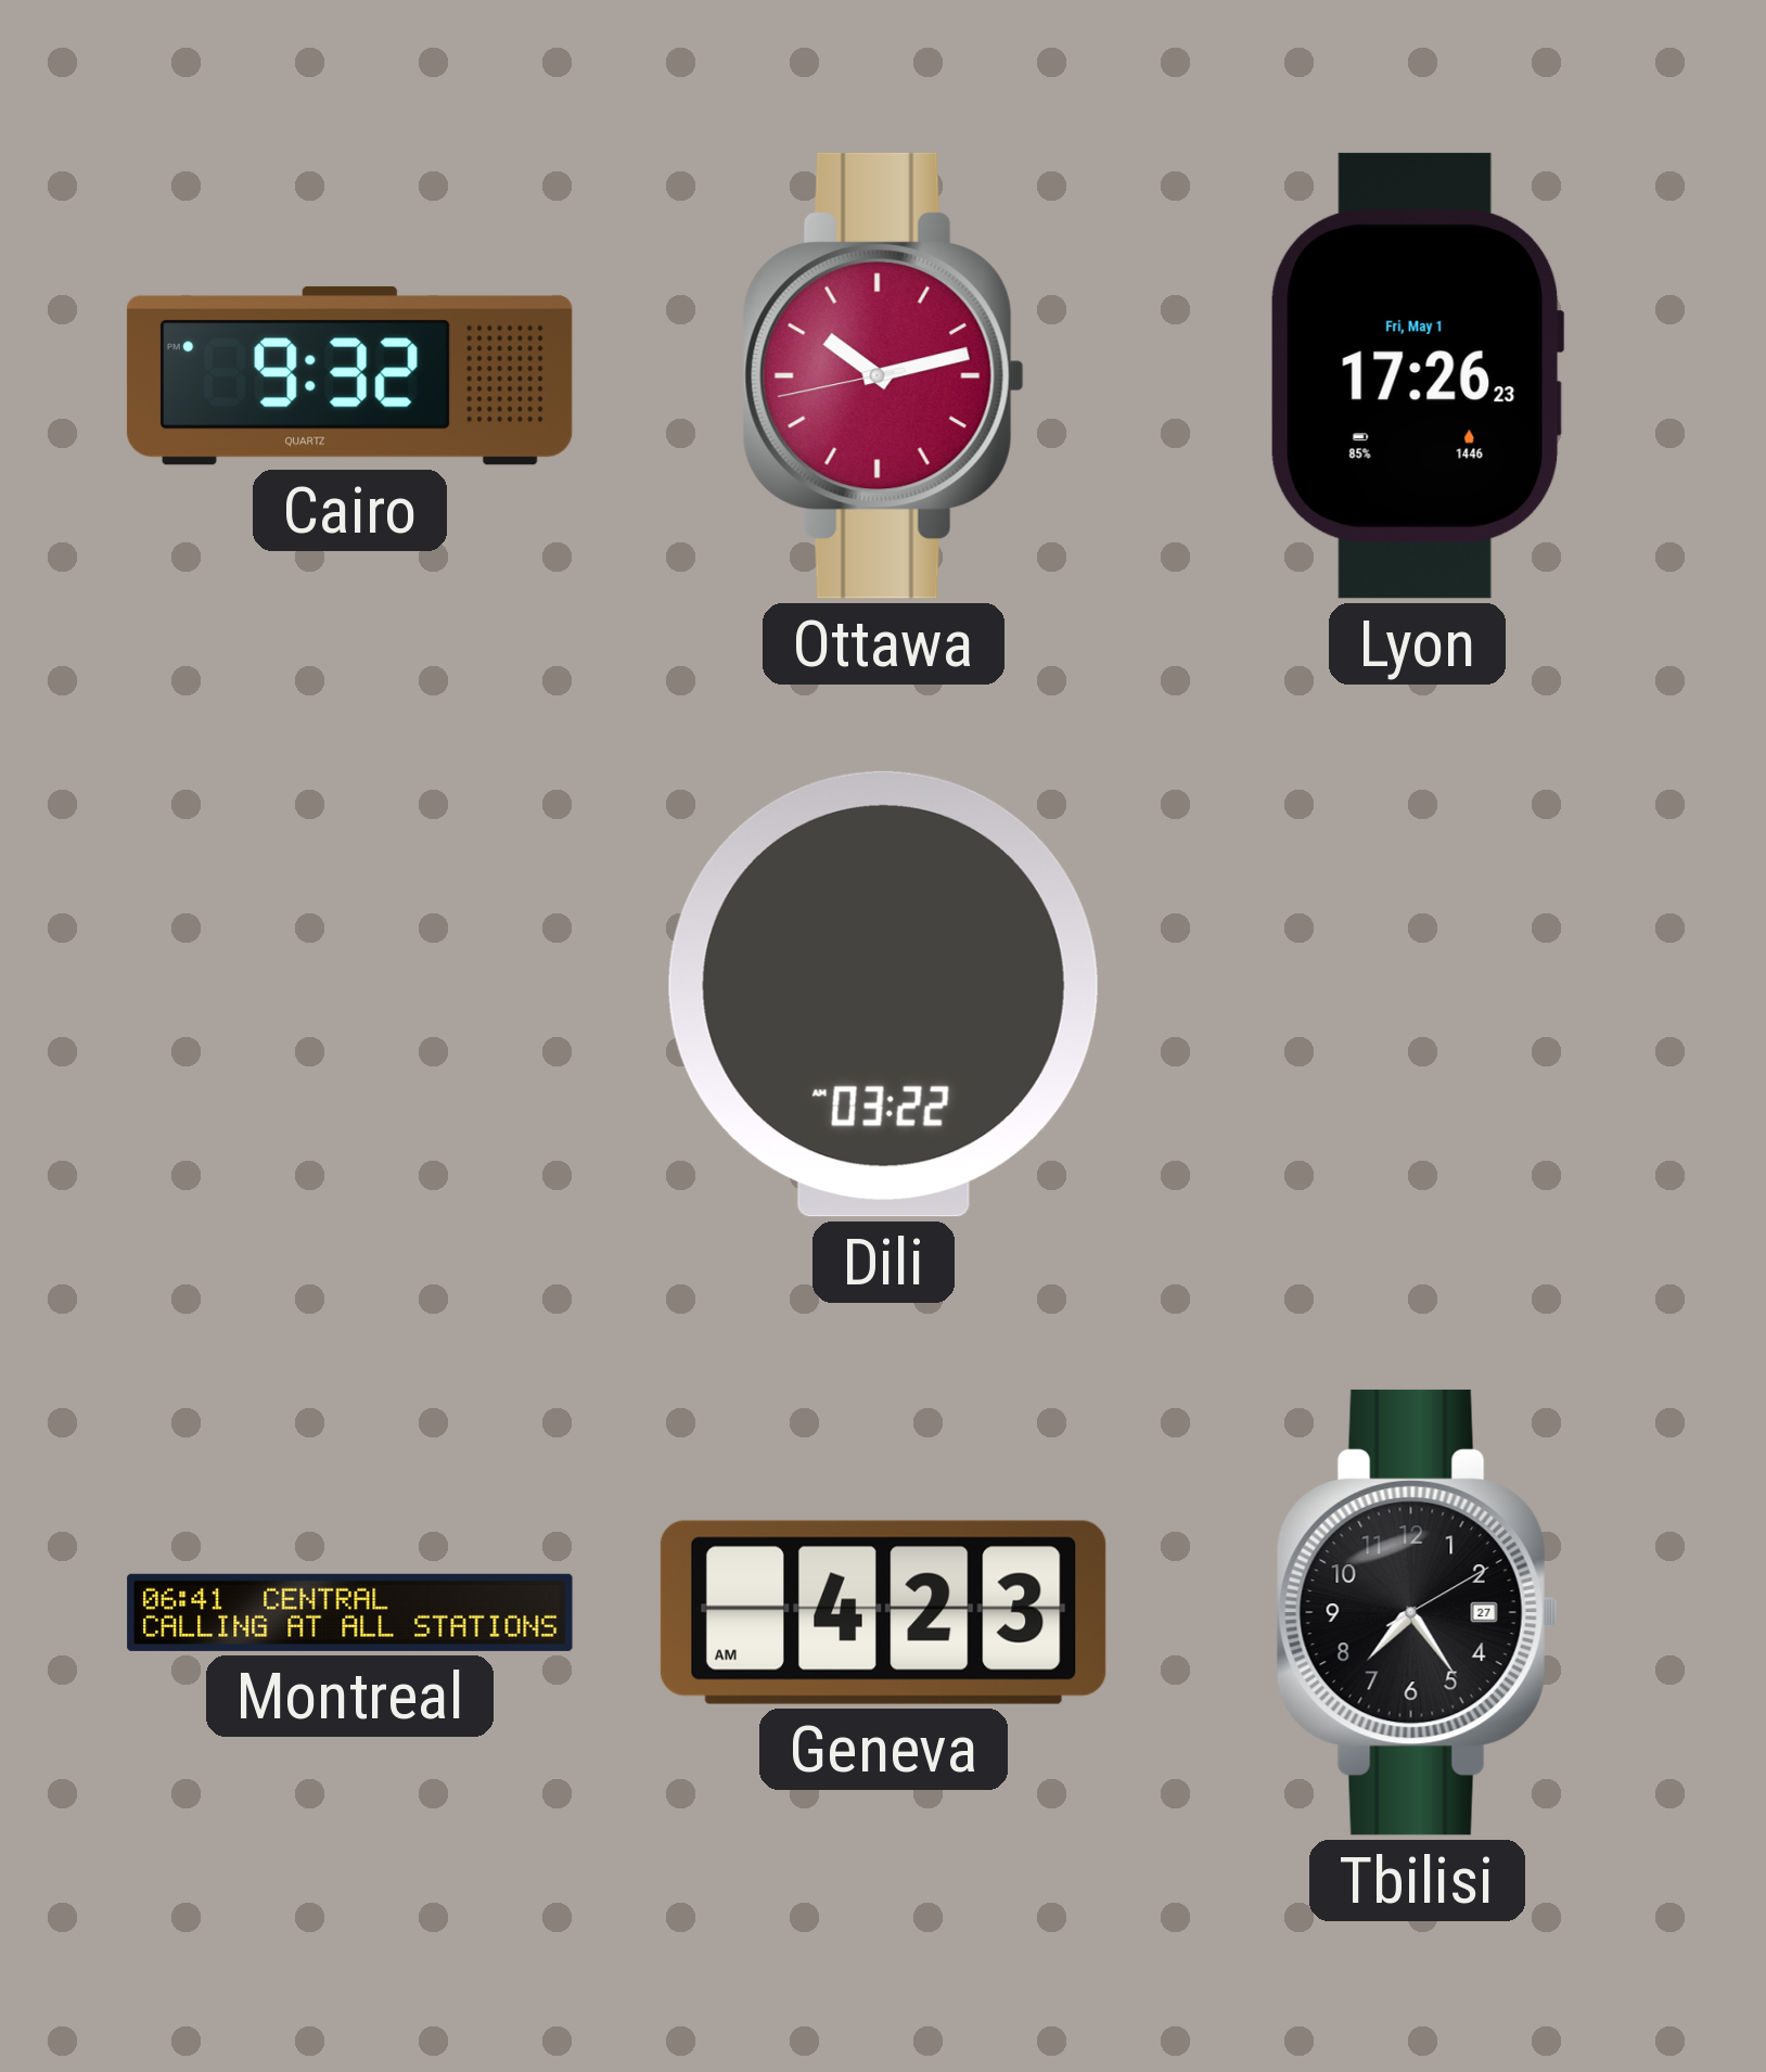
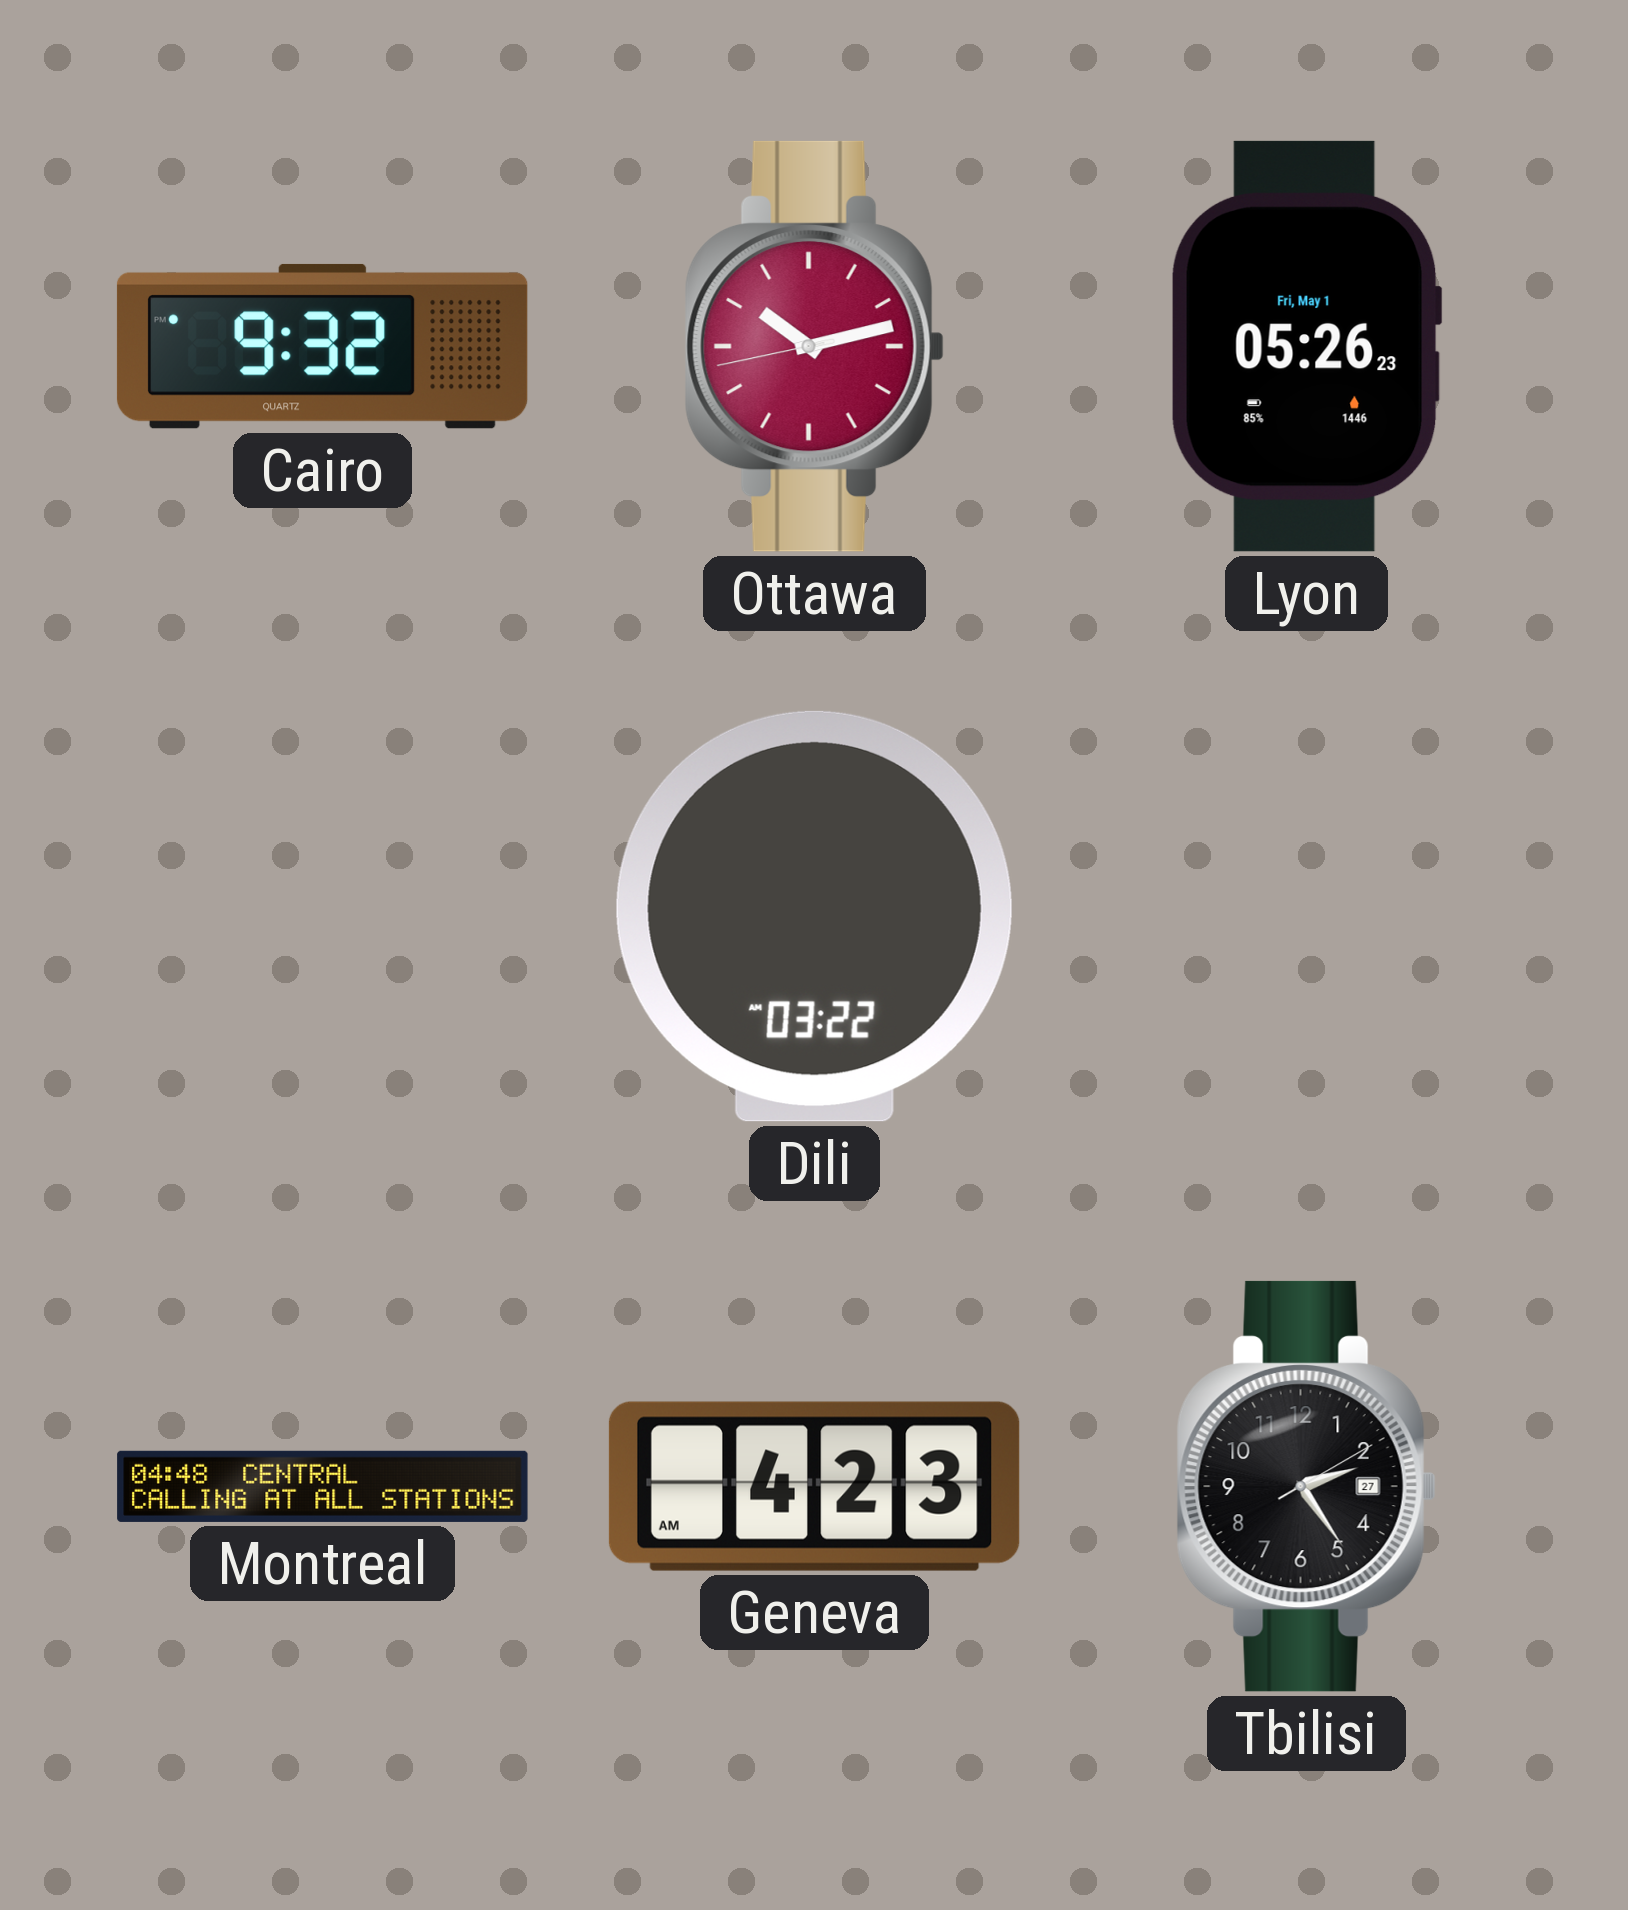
Lyon: 17:26 -> 05:26 (1306, 346)
Montreal: 06:41 -> 04:48 (323, 1486)
Tbilisi: 7:24 -> 2:24 (1306, 1486)
